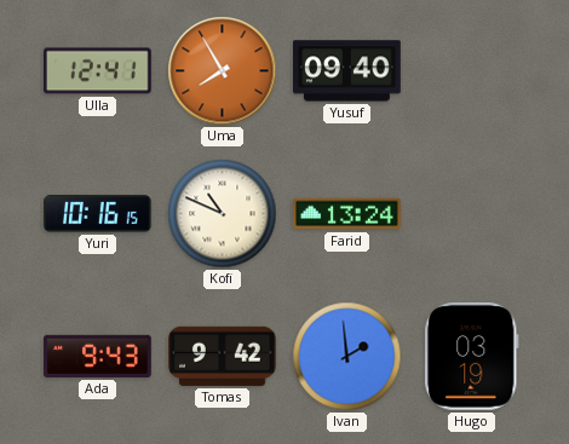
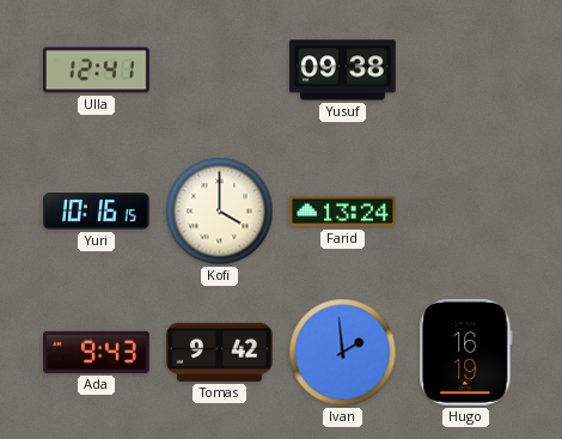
Uma: 7:55 -> none (223, 71)
Yusuf: 09:40 -> 09:38 (343, 71)
Kofi: 10:49 -> 4:00 (220, 212)
Hugo: 03:19 -> 16:19 (466, 353)
